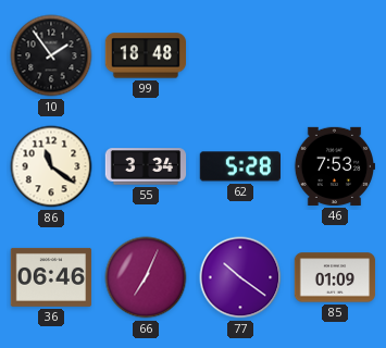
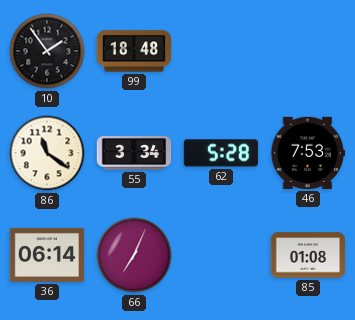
36: 06:46 -> 06:14 (47, 255)
77: 10:21 -> none (240, 277)
85: 01:09 -> 01:08 (308, 255)
